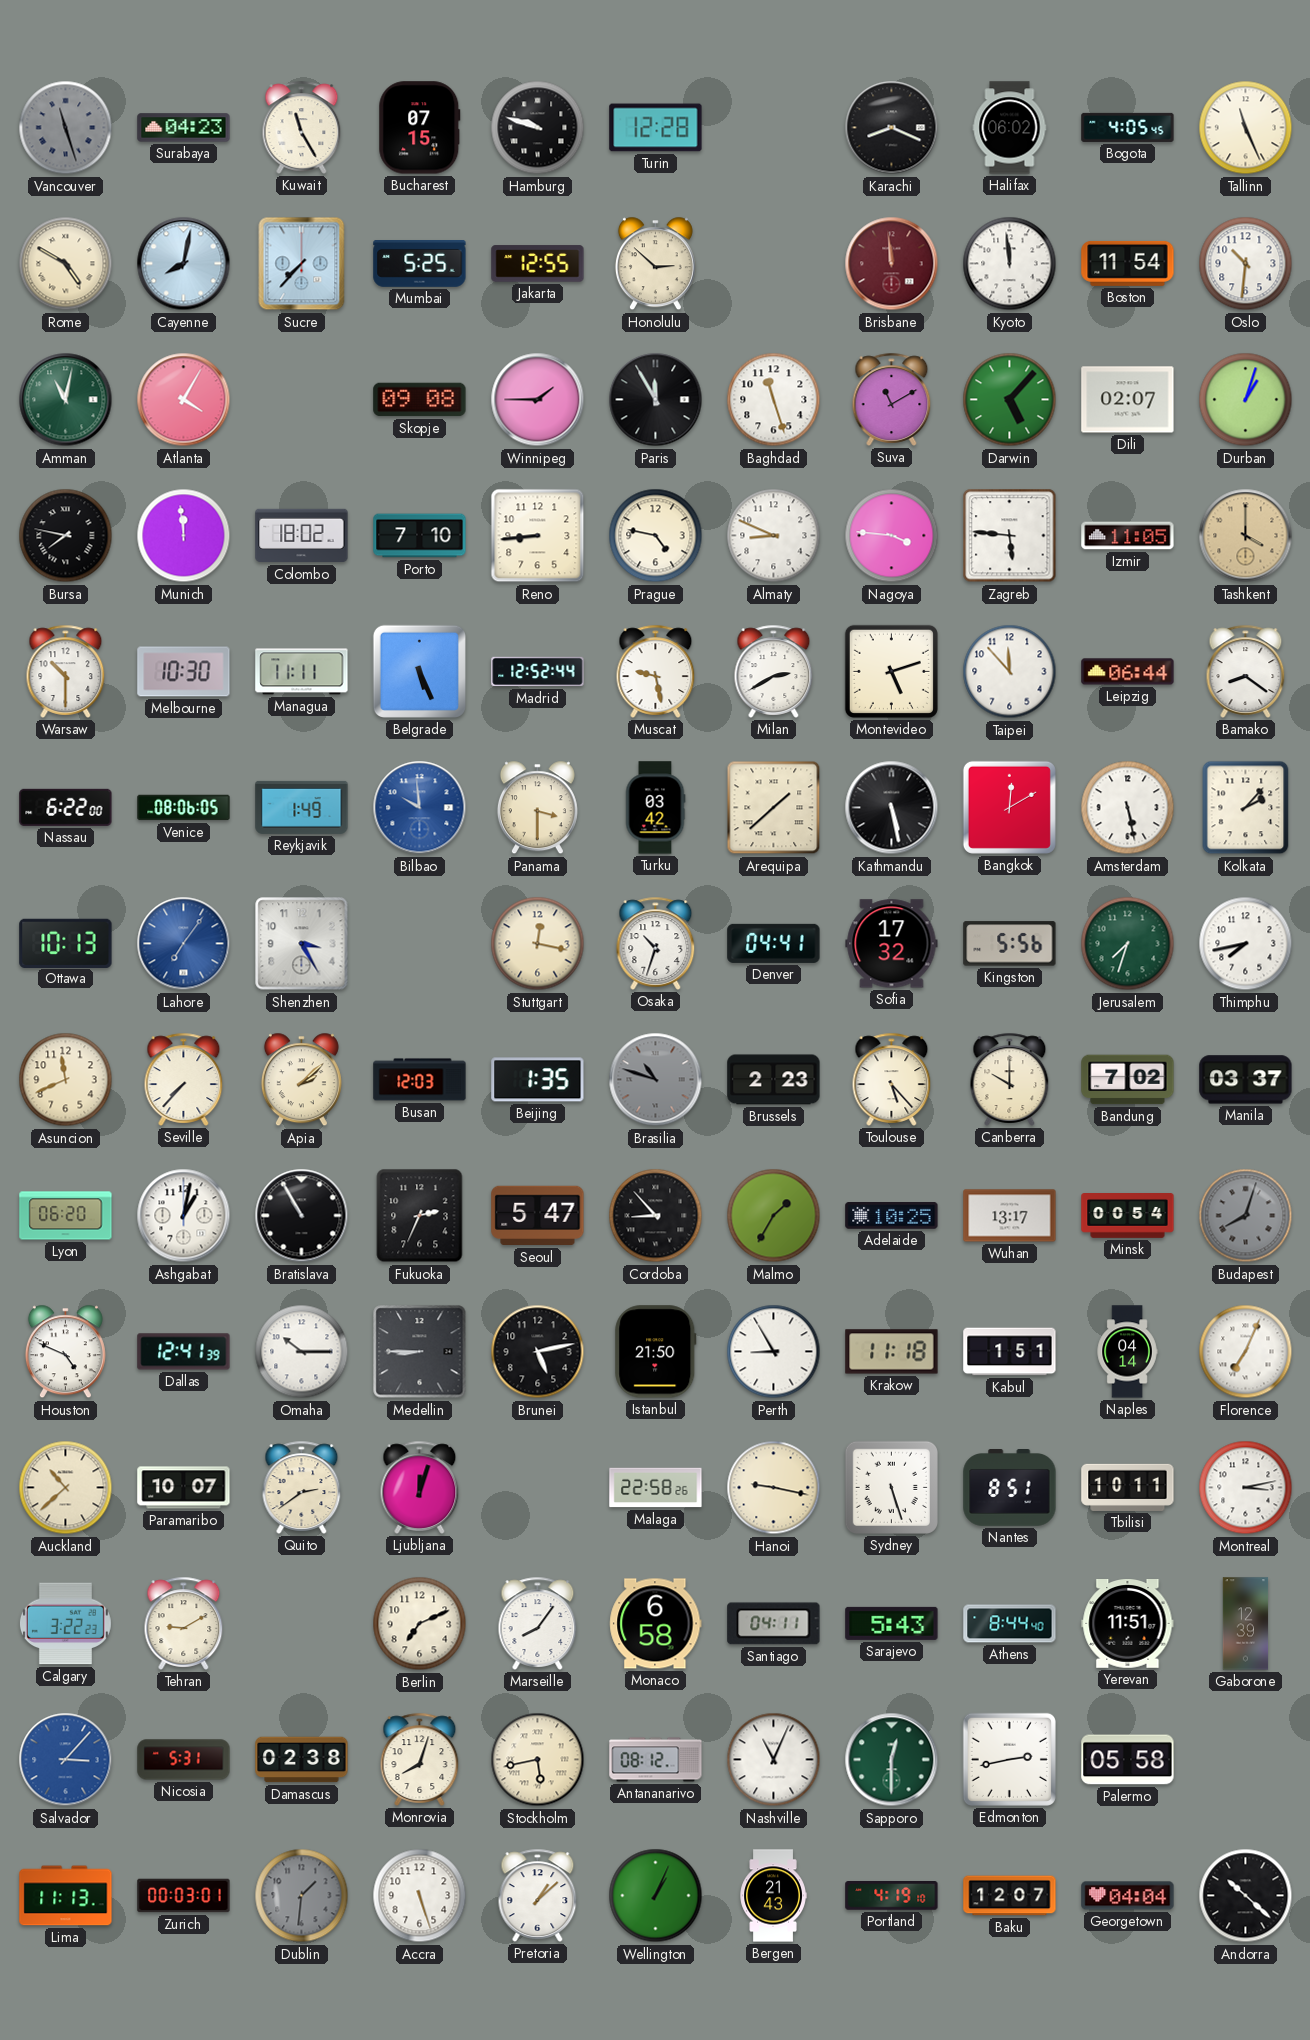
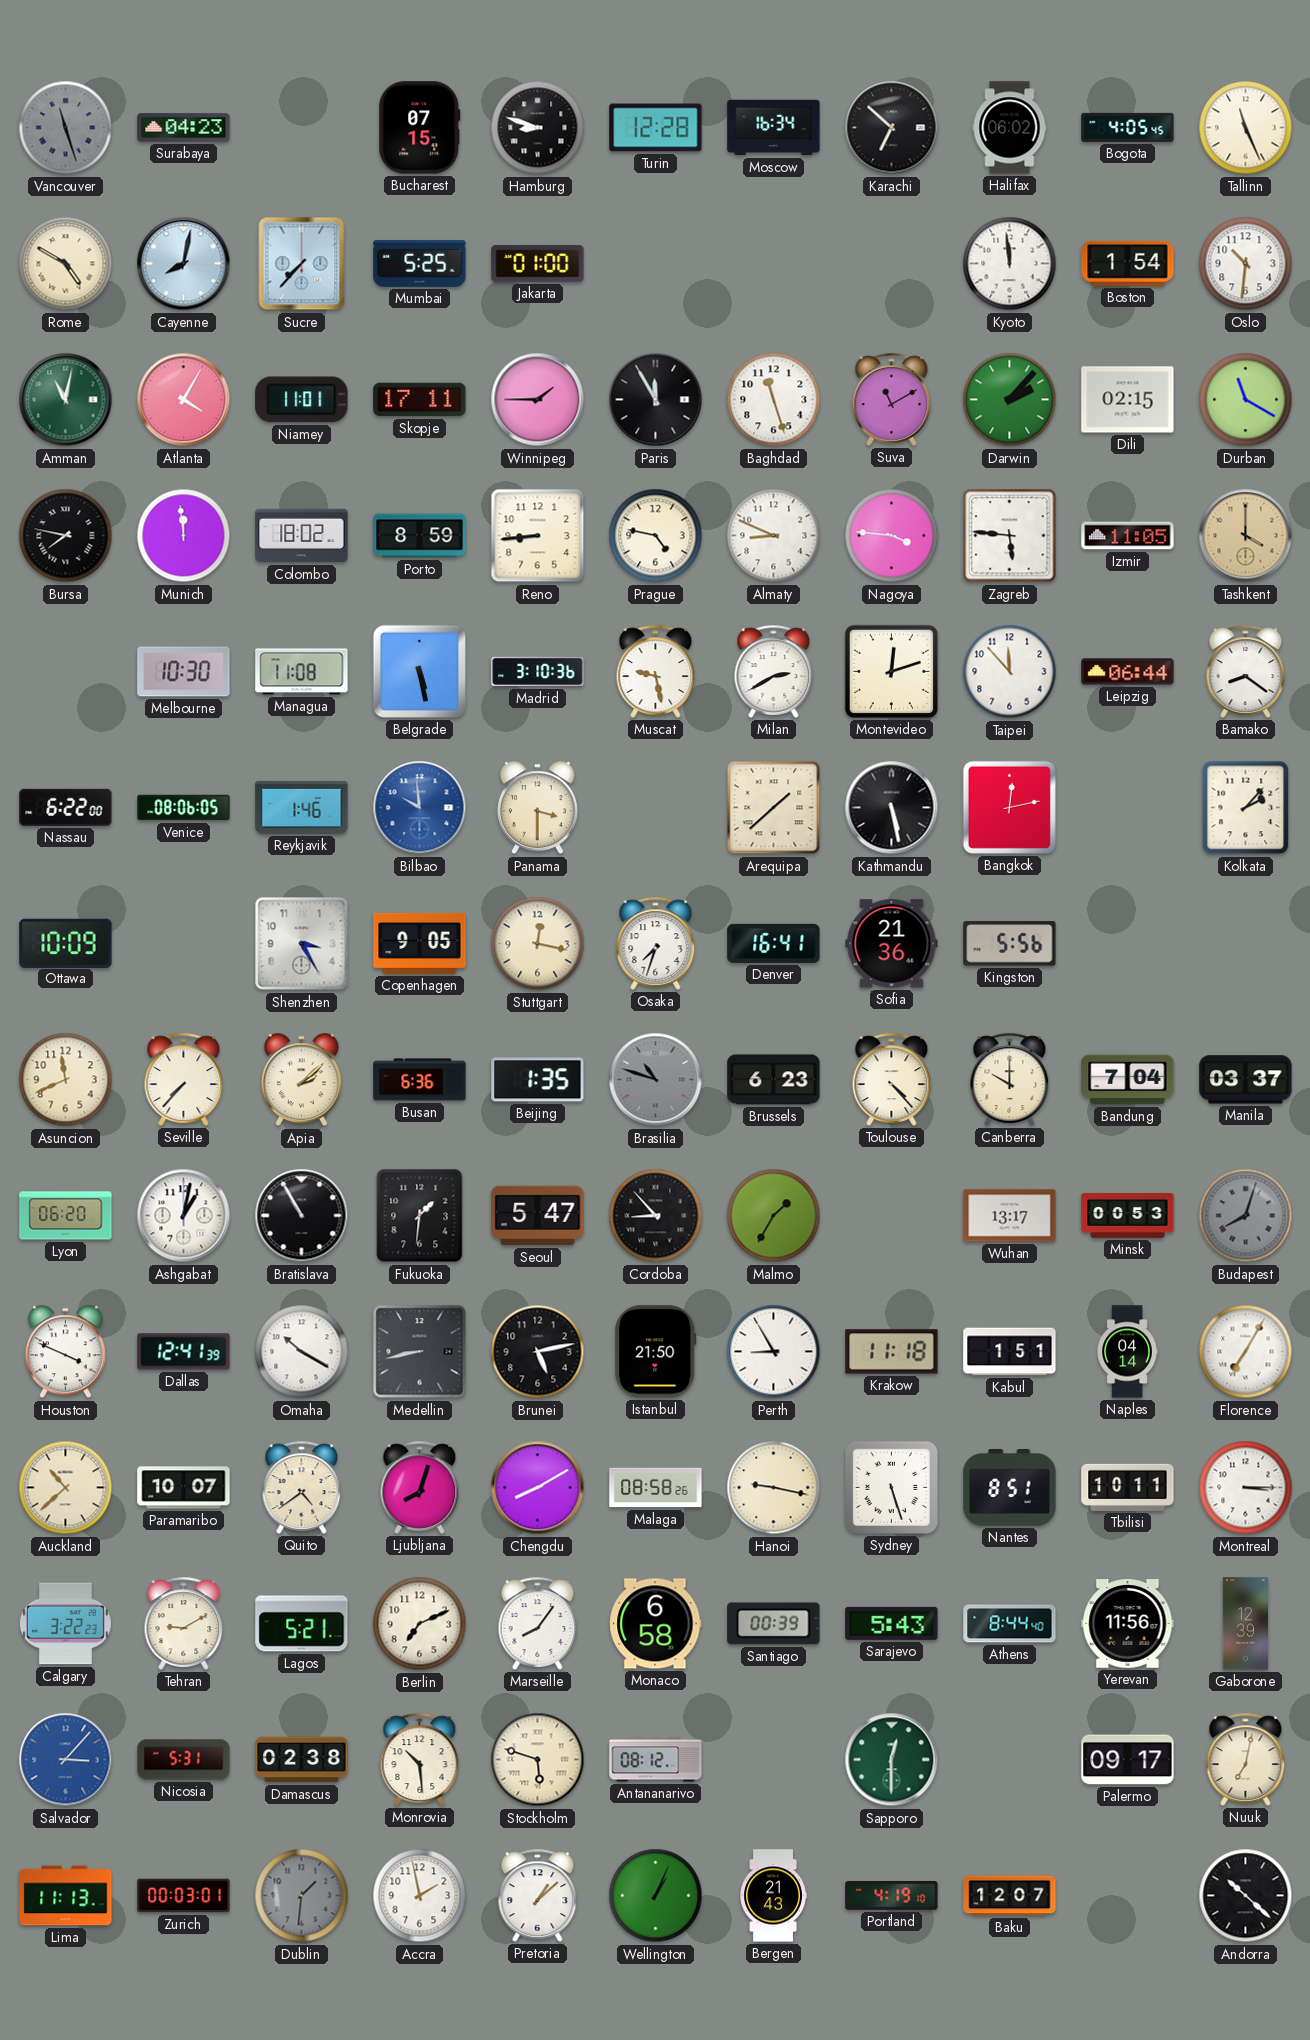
Kuwait: 11:25 -> none (302, 127)
Hamburg: 9:48 -> 8:48 (538, 128)
Moscow: none -> 16:34 (774, 128)
Karachi: 8:19 -> 6:52 (892, 128)
Jakarta: 12:55 -> 01:00 (538, 264)
Honolulu: 2:52 -> none (655, 264)
Brisbane: 11:59 -> none (892, 264)
Boston: 11:54 -> 1:54 (1128, 263)
Niamey: none -> 11:01 (302, 400)
Skopje: 09:08 -> 17:11 (420, 400)
Darwin: 5:07 -> 2:07 (1010, 400)
Dili: 02:07 -> 02:15 (1128, 400)
Durban: 1:03 -> 11:20 (1246, 400)
Porto: 7:10 -> 8:59 (420, 536)
Warsaw: 10:30 -> none (66, 671)
Managua: 11:11 -> 11:08 (302, 672)
Belgrade: 5:26 -> 5:28 (419, 671)
Madrid: 12:52 -> 3:10 (538, 672)
Montevideo: 5:12 -> 12:12 (891, 671)
Reykjavik: 1:49 -> 1:46 (302, 807)
Turku: 03:42 -> none (655, 808)
Bangkok: 12:10 -> 12:13 (1009, 807)
Amsterdam: 5:28 -> none (1128, 808)
Ottawa: 10:13 -> 10:09 (66, 943)
Lahore: 7:06 -> none (184, 944)
Copenhagen: none -> 9:05 (420, 943)
Osaka: 10:33 -> 7:33 (656, 943)
Denver: 04:41 -> 16:41 (774, 943)
Sofia: 17:32 -> 21:36 (892, 944)
Jerusalem: 7:33 -> none (1128, 944)
Thimphu: 7:43 -> none (1246, 944)
Busan: 12:03 -> 6:36 (420, 1080)
Brussels: 2:23 -> 6:23 (774, 1080)
Toulouse: 5:23 -> 4:23 (892, 1079)
Bandung: 7:02 -> 7:04 (1128, 1080)
Fukuoka: 2:34 -> 1:31 (420, 1216)
Adelaide: 10:25 -> none (892, 1216)
Minsk: 00:54 -> 00:53 (1128, 1216)
Houston: 4:49 -> 3:49 (65, 1352)
Omaha: 10:15 -> 10:20 (302, 1352)
Medellin: 8:45 -> 8:43 (420, 1352)
Florence: 7:04 -> 7:05 (1246, 1352)
Quito: 2:39 -> 4:39 (302, 1487)
Ljubljana: 12:03 -> 8:03 (420, 1487)
Chengdu: none -> 8:10 (538, 1488)
Malaga: 22:58 -> 08:58 (656, 1488)
Montreal: 3:13 -> 3:15 (1246, 1488)
Lagos: none -> 5:21 (302, 1624)
Santiago: 04:11 -> 00:39 (774, 1624)
Yerevan: 11:51 -> 11:56 (1128, 1624)
Monrovia: 8:03 -> 10:29 (420, 1759)
Stockholm: 5:43 -> 5:48 (538, 1760)
Nashville: 11:04 -> none (774, 1760)
Edmonton: 2:43 -> none (1009, 1759)
Palermo: 05:58 -> 09:17 (1128, 1760)
Nuuk: none -> 7:02 (1246, 1759)
Accra: 5:27 -> 1:58 (420, 1896)
Georgetown: 04:04 -> none (1128, 1896)
